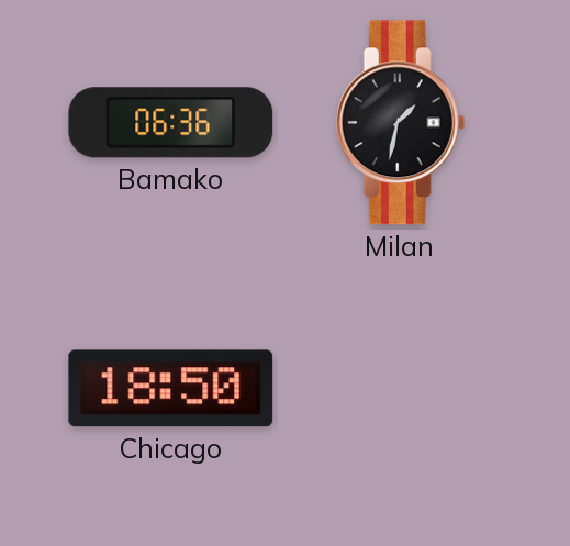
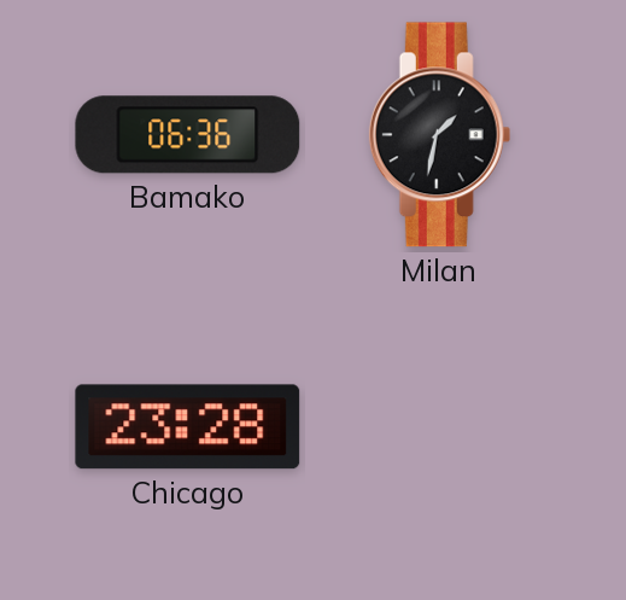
Chicago: 18:50 -> 23:28 (188, 427)
